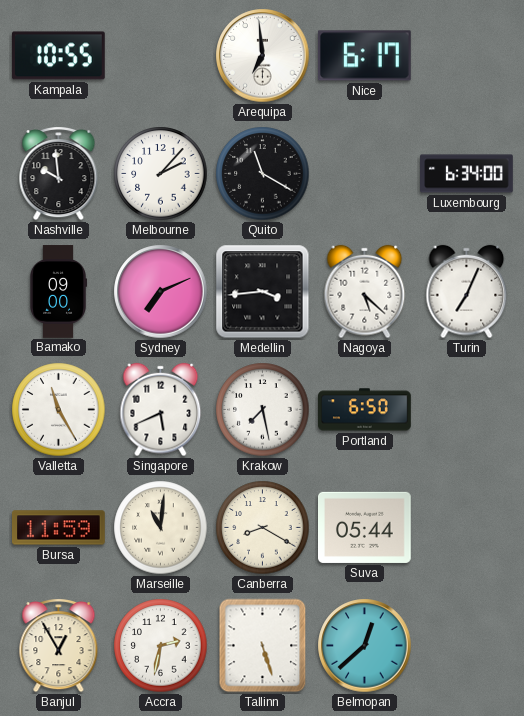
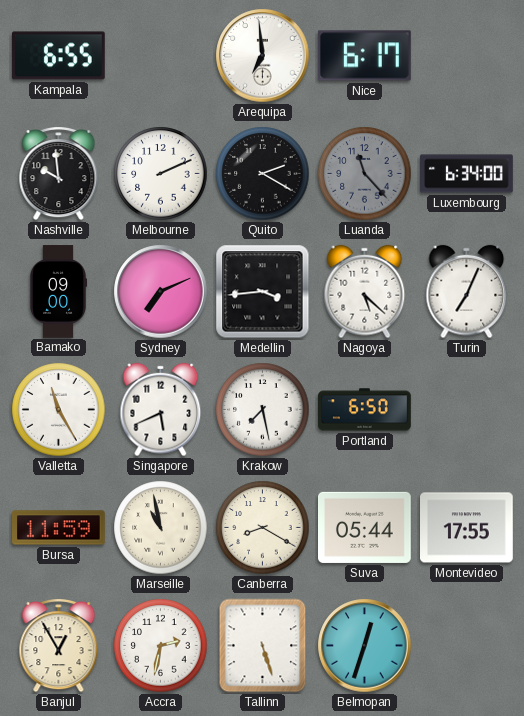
Kampala: 10:55 -> 6:55 (58, 56)
Melbourne: 2:07 -> 2:11 (161, 174)
Quito: 11:20 -> 2:20 (263, 174)
Luanda: none -> 11:23 (365, 174)
Marseille: 11:01 -> 10:58 (161, 528)
Montevideo: none -> 17:55 (467, 528)
Belmopan: 12:38 -> 12:33 (365, 646)
